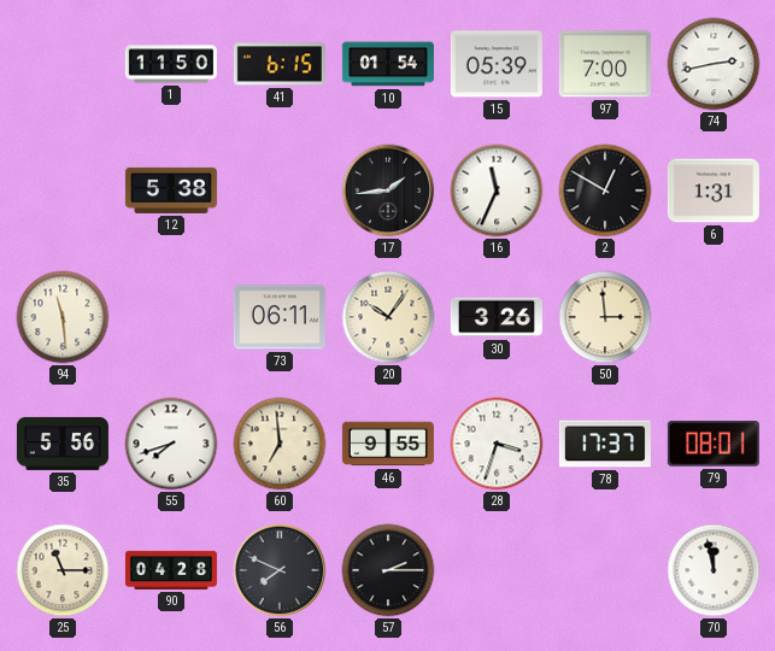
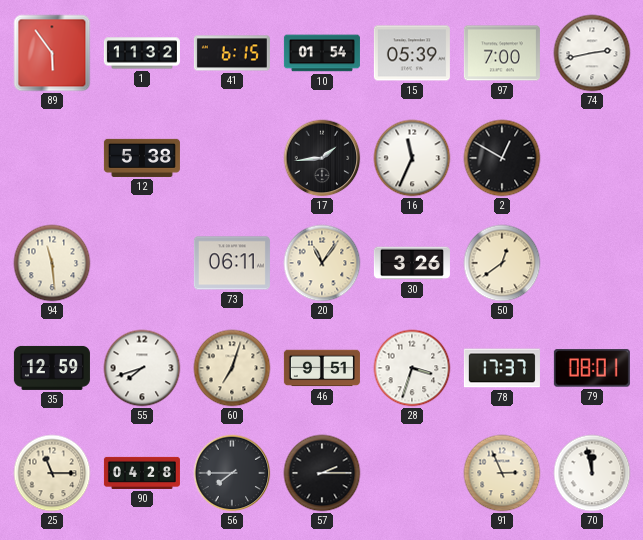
89: none -> 5:54 (52, 53)
1: 11:50 -> 11:32 (142, 53)
6: 1:31 -> none (714, 190)
20: 10:06 -> 11:06 (322, 263)
50: 2:59 -> 12:39 (502, 263)
35: 5:56 -> 12:59 (52, 368)
60: 6:59 -> 7:03 (232, 368)
46: 9:55 -> 9:51 (322, 368)
56: 7:49 -> 7:45 (232, 473)
91: none -> 2:56 (502, 473)
